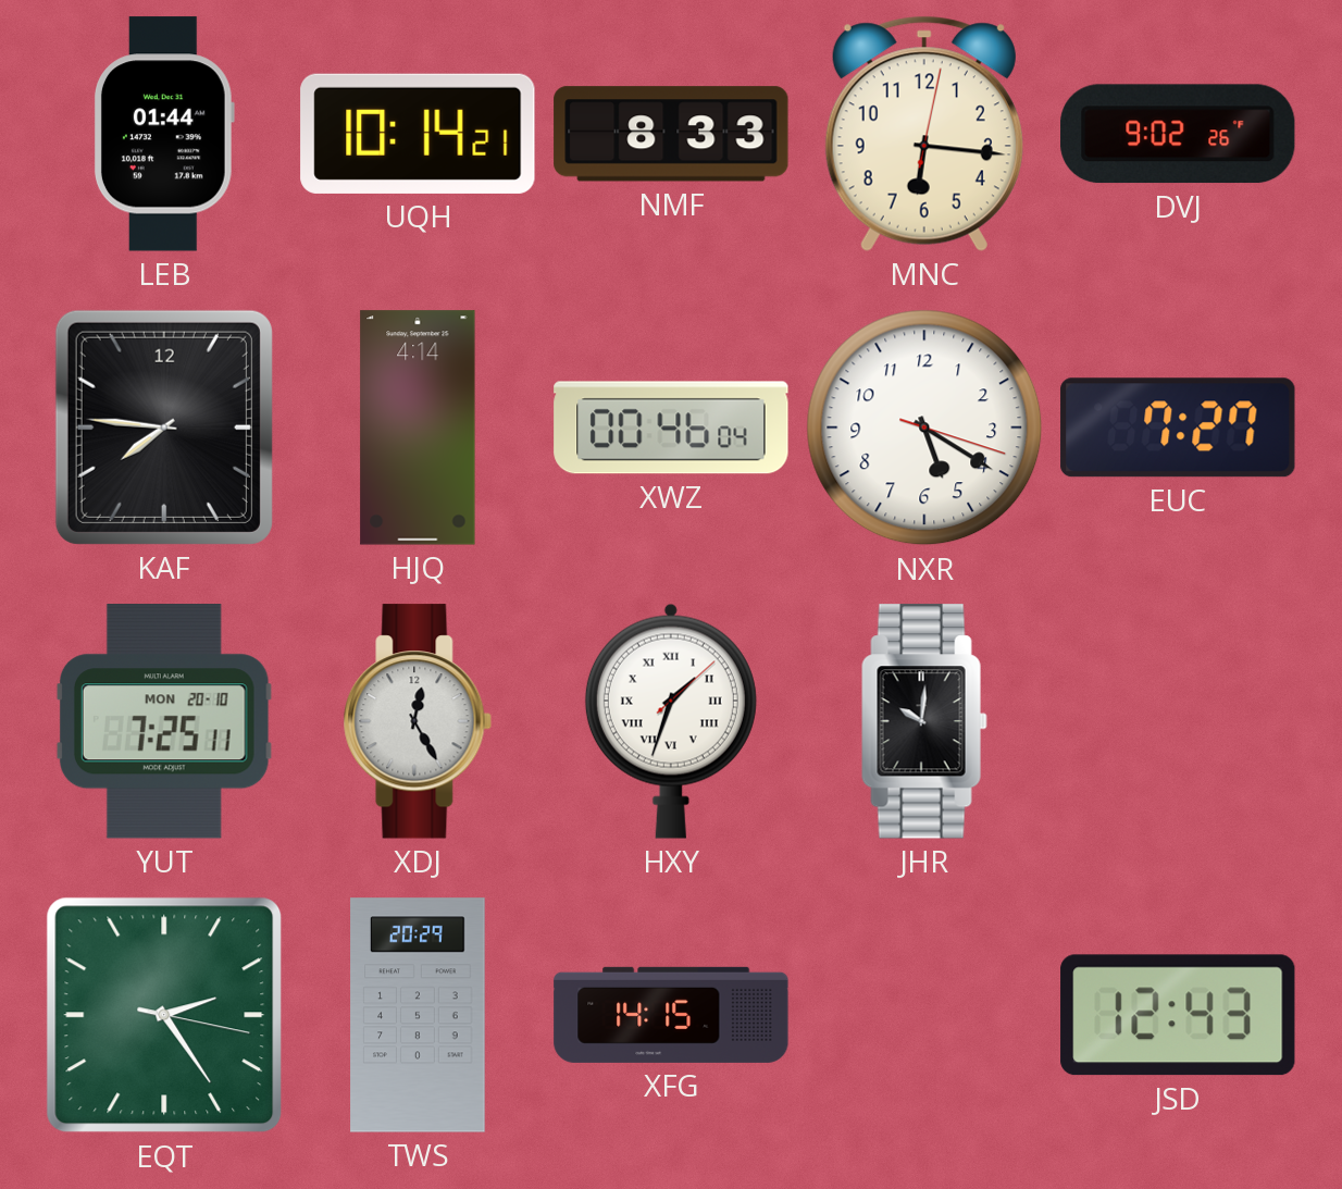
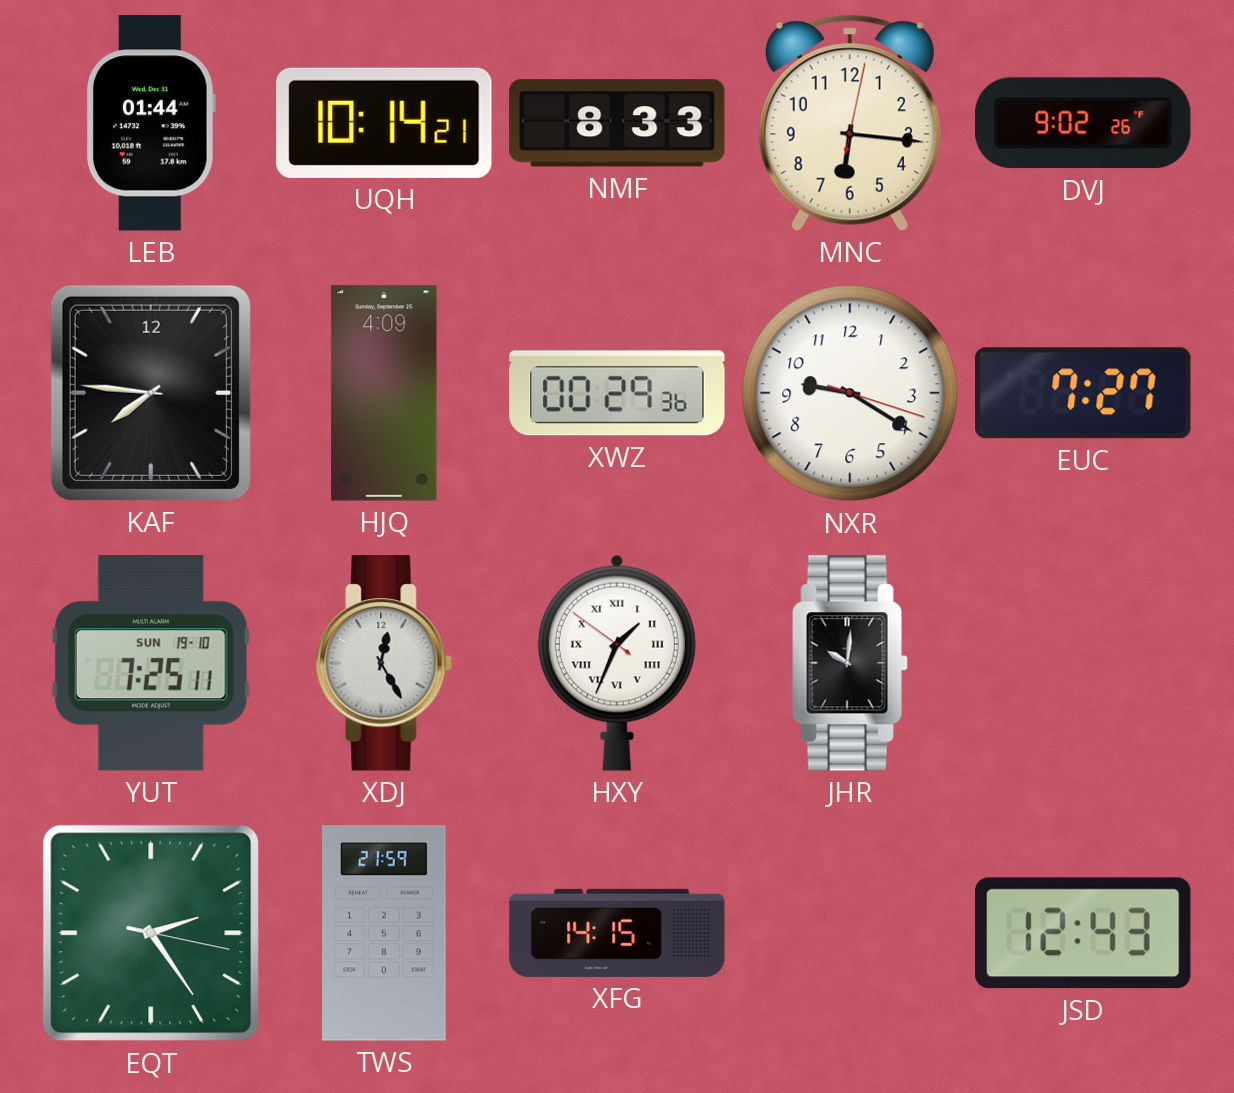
HJQ: 4:14 -> 4:09 (384, 393)
XWZ: 00:46 -> 00:29 (617, 393)
NXR: 5:20 -> 9:20 (850, 393)
YUT date: MON 20-10 -> SUN 19-10 (151, 663)
HXY: 1:33:08 -> 1:33:51 (617, 663)
TWS: 20:29 -> 21:59 (384, 933)
